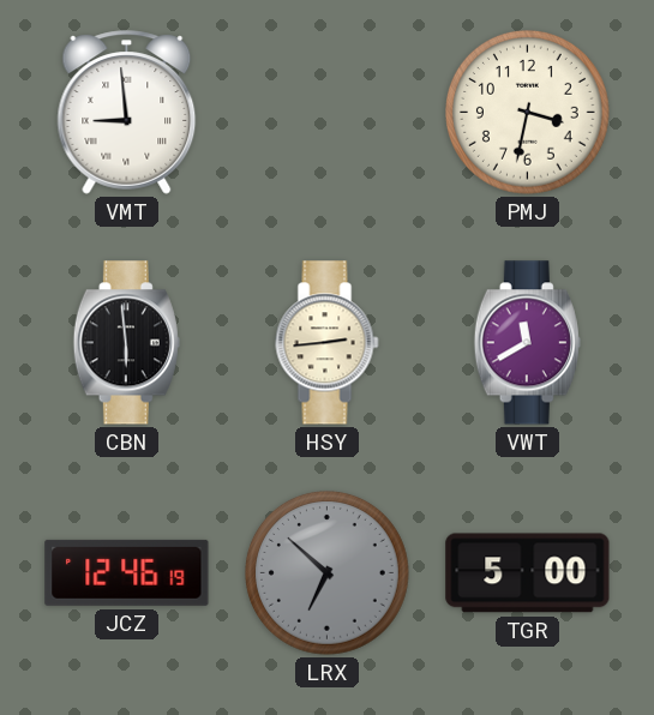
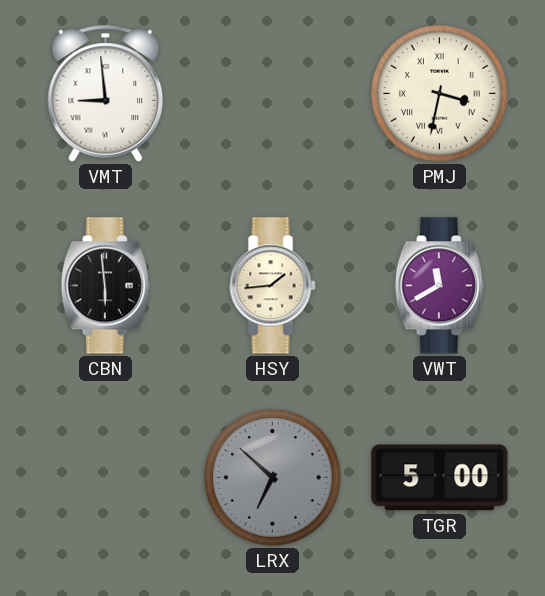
PMJ numerals: Arabic -> Roman (440, 94)
HSY: 2:44 -> 1:44 (273, 286)
JCZ: 12:46 -> none (127, 572)
